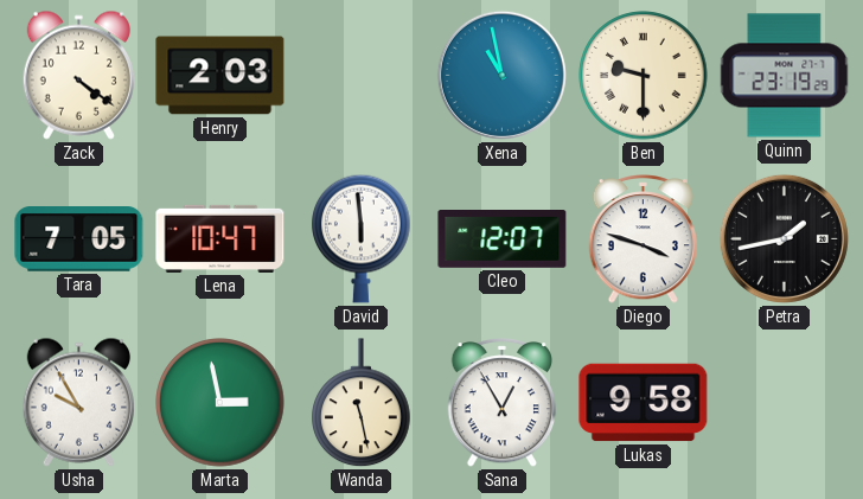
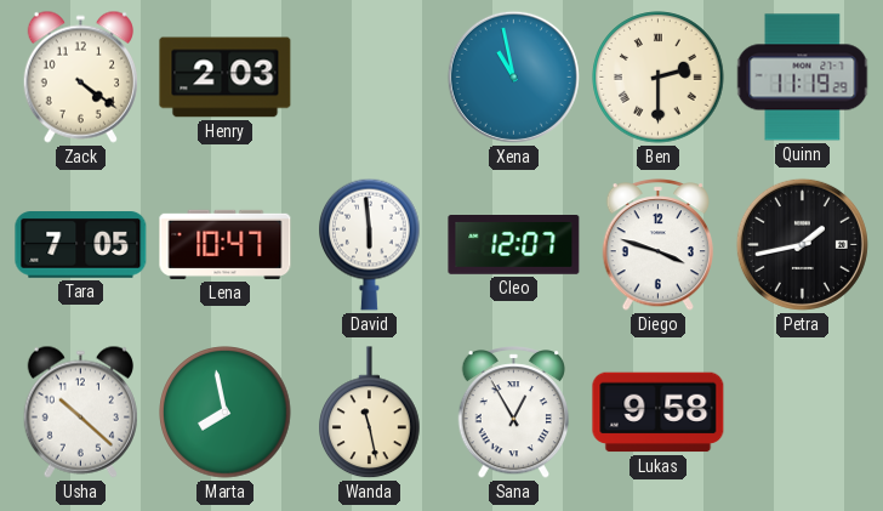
Ben: 9:30 -> 2:30 (659, 78)
Quinn: 23:19 -> 11:19 (803, 78)
Usha: 9:55 -> 10:22 (80, 411)
Marta: 2:58 -> 7:58 (226, 413)
